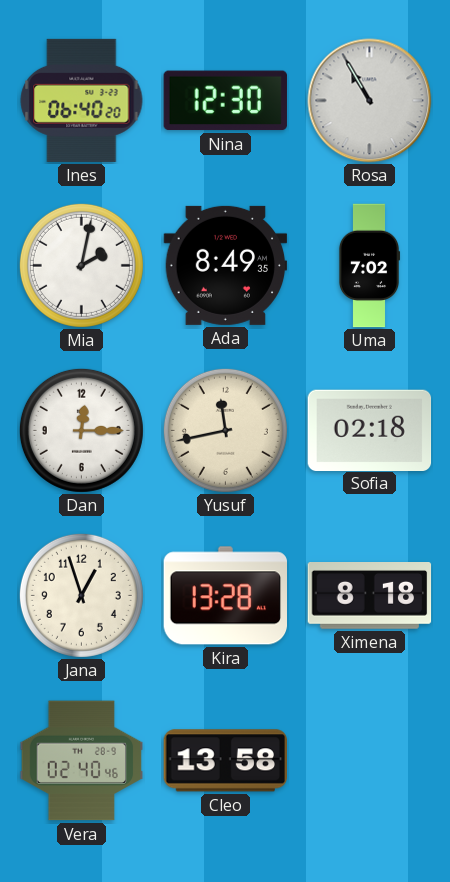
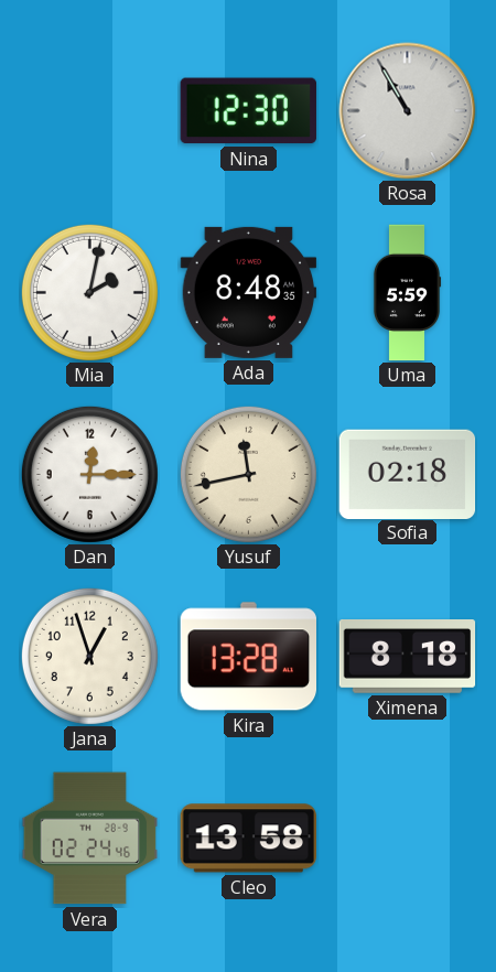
Ines: 06:40 -> none (82, 100)
Ada: 8:49 -> 8:48 (249, 292)
Uma: 7:02 -> 5:59 (407, 293)
Vera: 02:40 -> 02:24 (90, 839)
